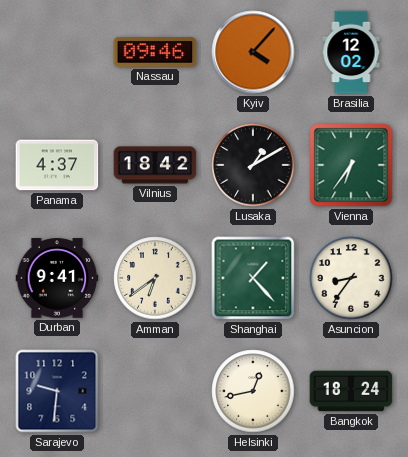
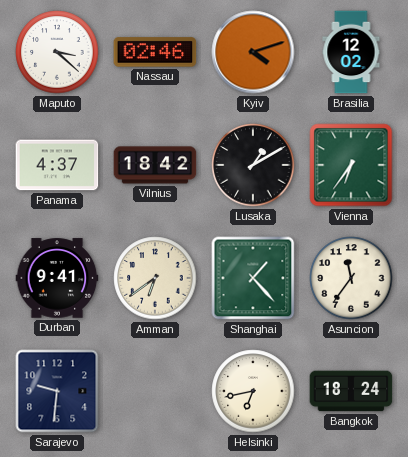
Maputo: none -> 3:22 (57, 52)
Nassau: 09:46 -> 02:46 (155, 52)
Kyiv: 4:07 -> 4:12 (253, 52)
Asuncion: 8:36 -> 11:36 (351, 278)
Helsinki: 12:43 -> 6:43 (253, 391)
